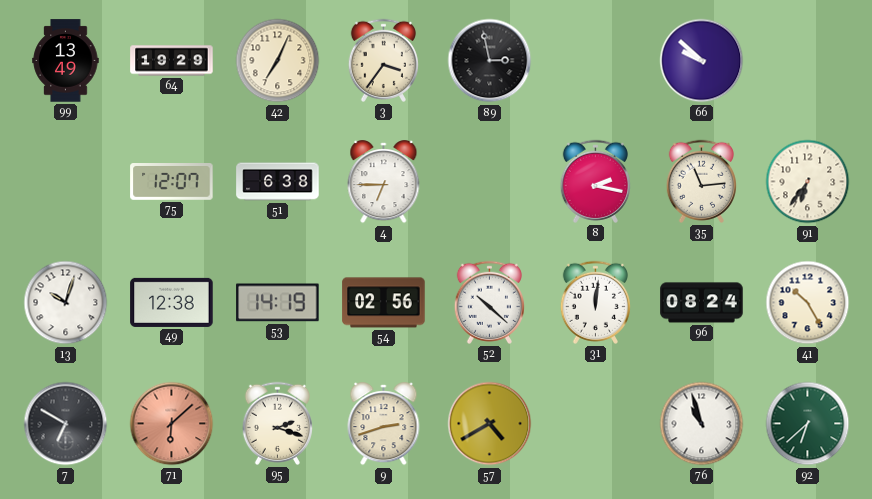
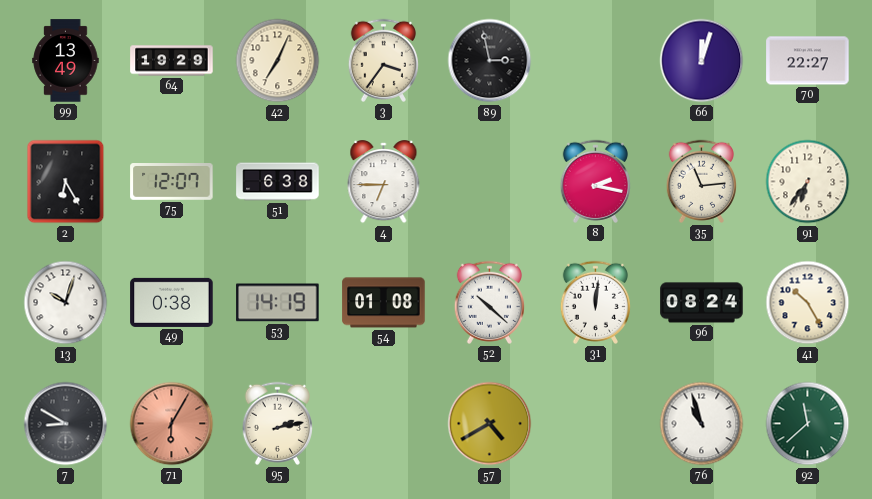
66: 9:52 -> 12:03 (702, 61)
70: none -> 22:27 (808, 61)
2: none -> 6:25 (66, 182)
49: 12:38 -> 0:38 (172, 302)
54: 02:56 -> 01:08 (384, 303)
7: 6:50 -> 8:50 (66, 424)
71: 6:08 -> 6:05 (172, 424)
95: 2:18 -> 2:13 (277, 423)
9: 2:42 -> none (384, 424)
92: 6:38 -> 11:38 (808, 424)
